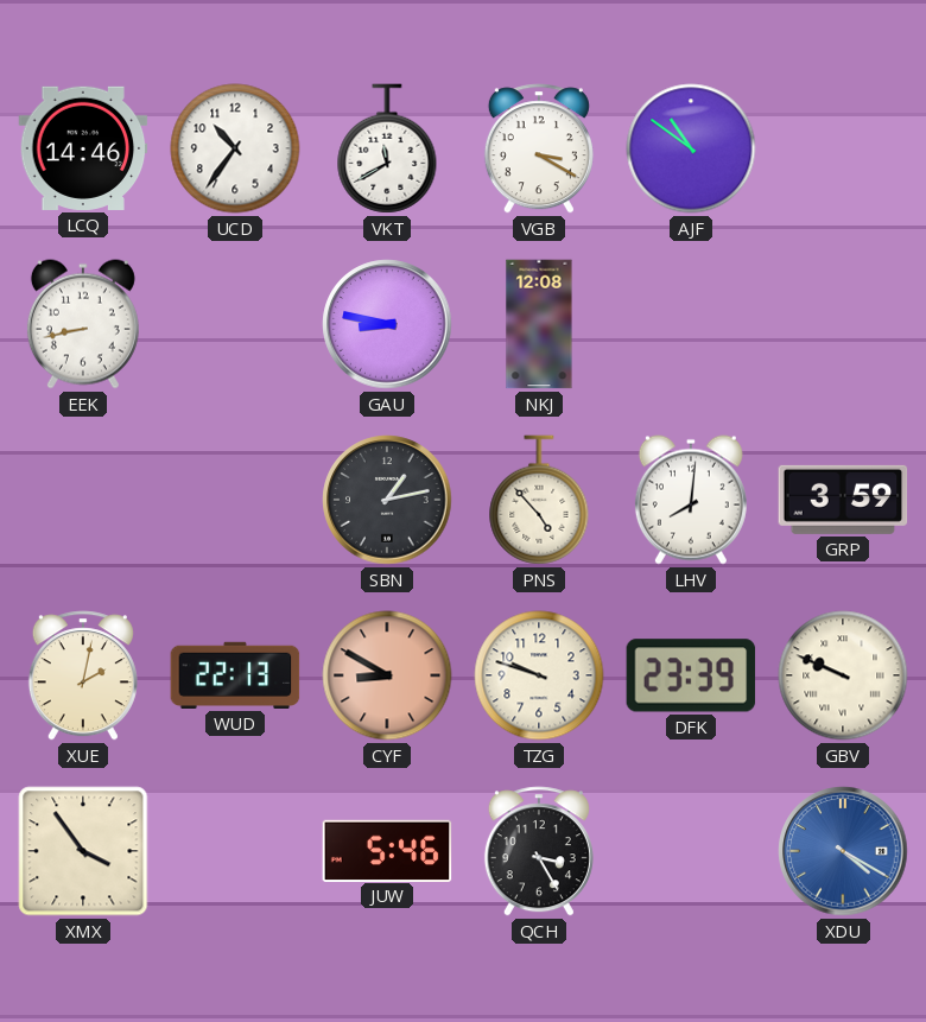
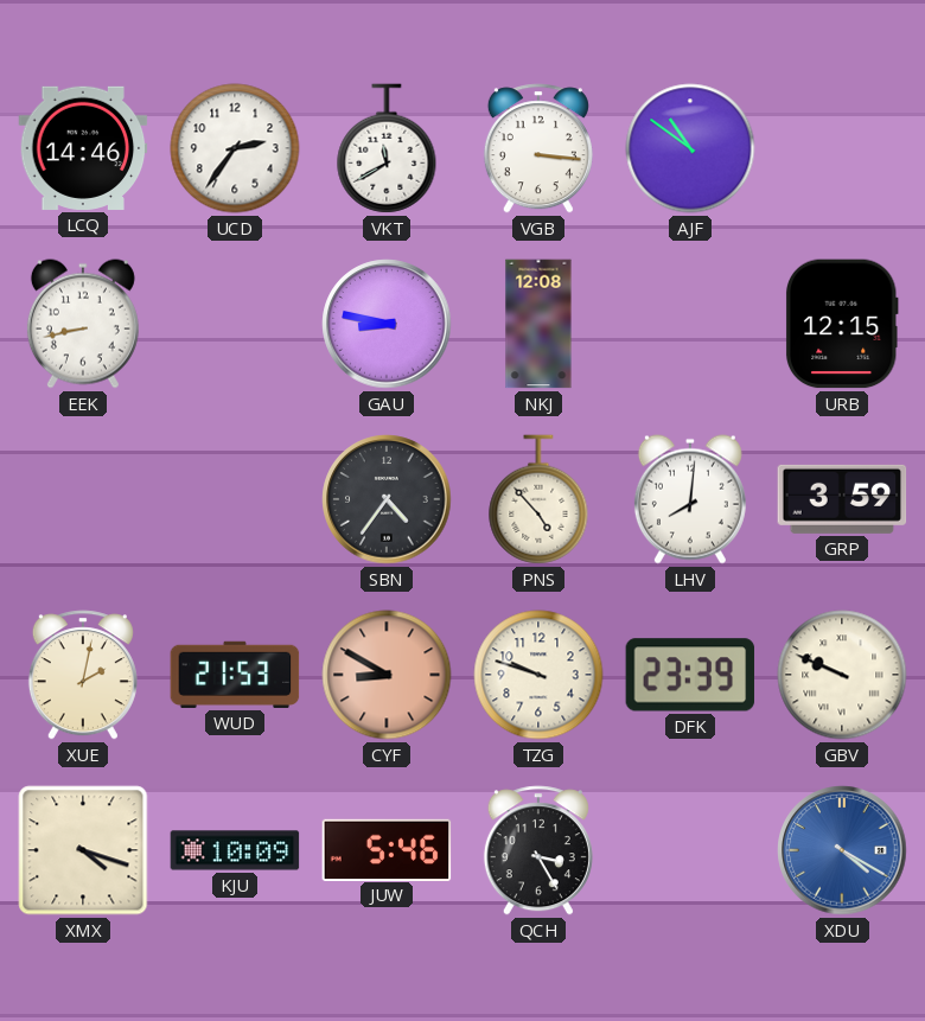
UCD: 10:36 -> 2:36 (235, 148)
VGB: 3:20 -> 3:16 (538, 148)
URB: none -> 12:15 (842, 324)
SBN: 1:13 -> 4:36 (387, 499)
WUD: 22:13 -> 21:53 (235, 675)
XMX: 3:54 -> 4:18 (83, 850)
KJU: none -> 10:09 (235, 850)
